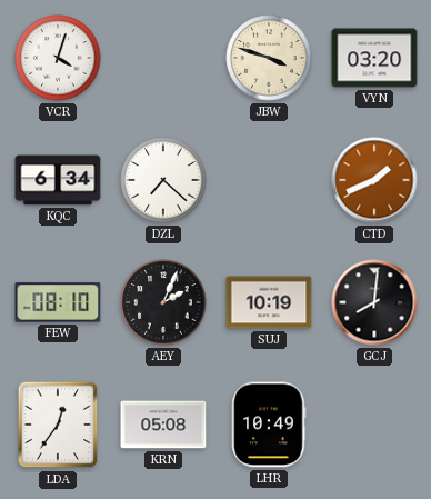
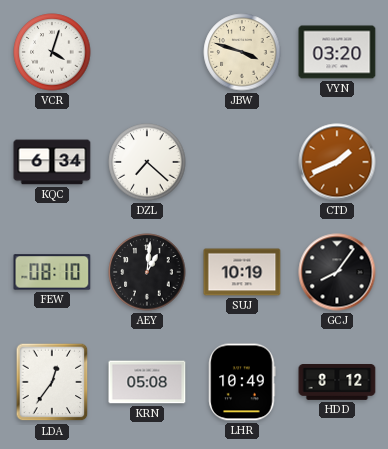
AEY: 2:04 -> 1:01 (147, 272)
GCJ: 8:01 -> 8:06 (337, 272)
HDD: none -> 8:12 (337, 383)
